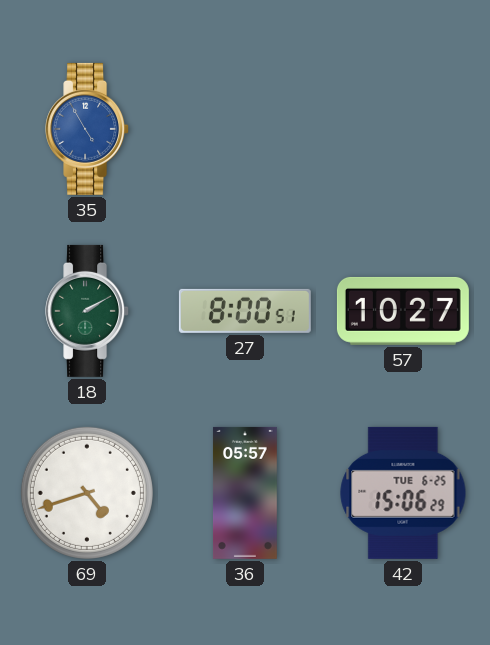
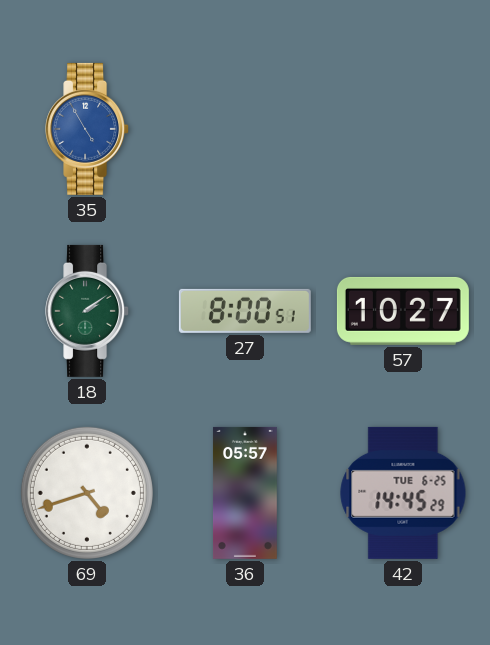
18: 2:10 -> 2:09 (88, 311)
42: 15:06 -> 14:45 (403, 493)
